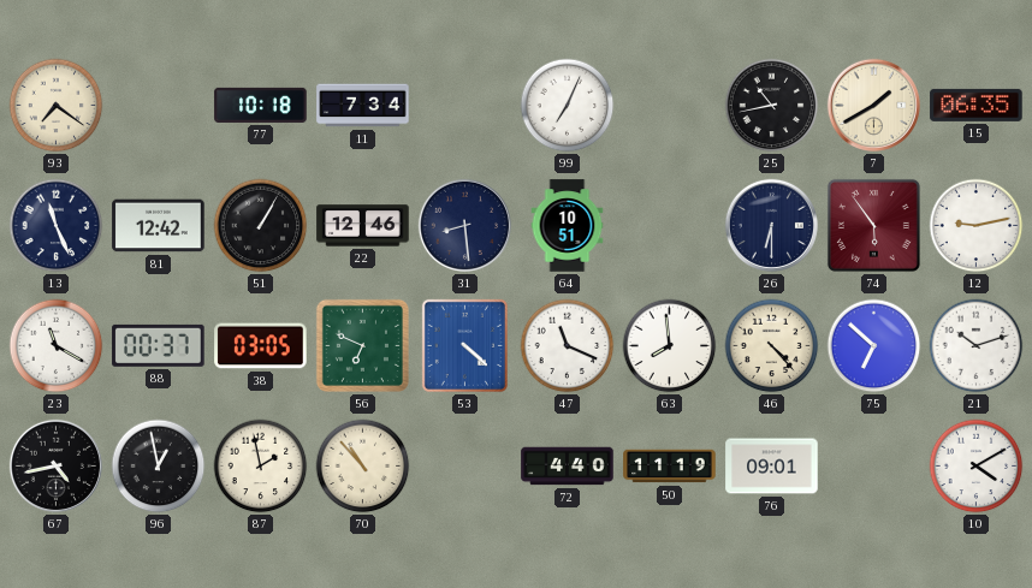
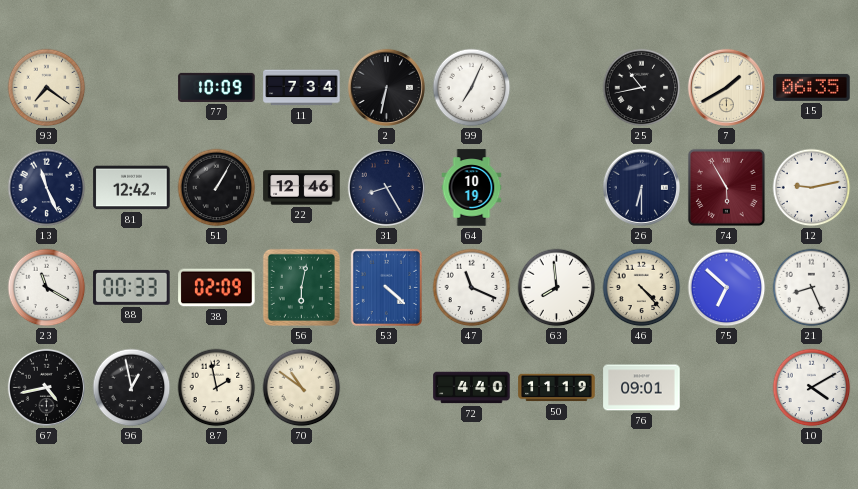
77: 10:18 -> 10:09 (217, 87)
2: none -> 6:32 (386, 87)
31: 8:29 -> 8:25 (386, 187)
64: 10:51 -> 10:19 (472, 188)
74: 5:54 -> 5:55 (726, 187)
88: 00:37 -> 00:33 (132, 287)
38: 03:05 -> 02:09 (217, 288)
56: 6:49 -> 6:02 (301, 287)
21: 10:12 -> 8:26 (812, 288)
70: 10:53 -> 10:51 (302, 388)
